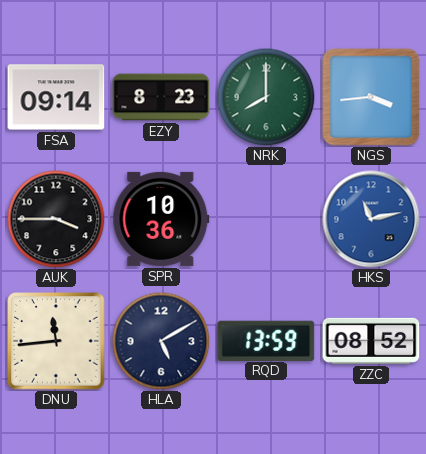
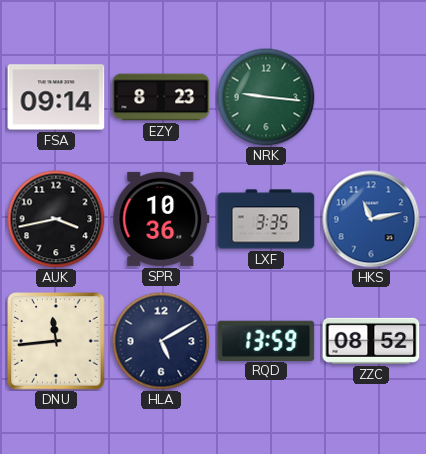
NRK: 8:00 -> 9:16 (266, 97)
NGS: 3:44 -> none (371, 97)
AUK: 3:45 -> 3:43 (56, 219)
LXF: none -> 3:35 (266, 219)
